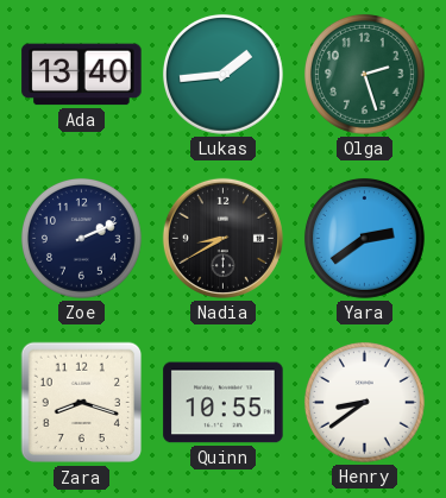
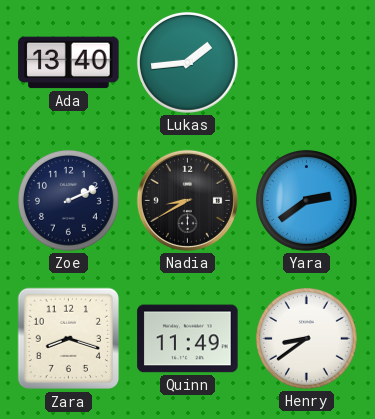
Olga: 2:27 -> none (365, 75)
Quinn: 10:55 -> 11:49 (188, 339)
